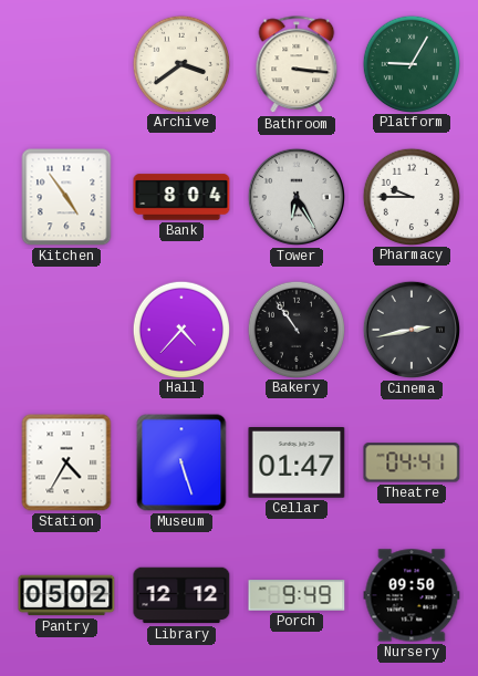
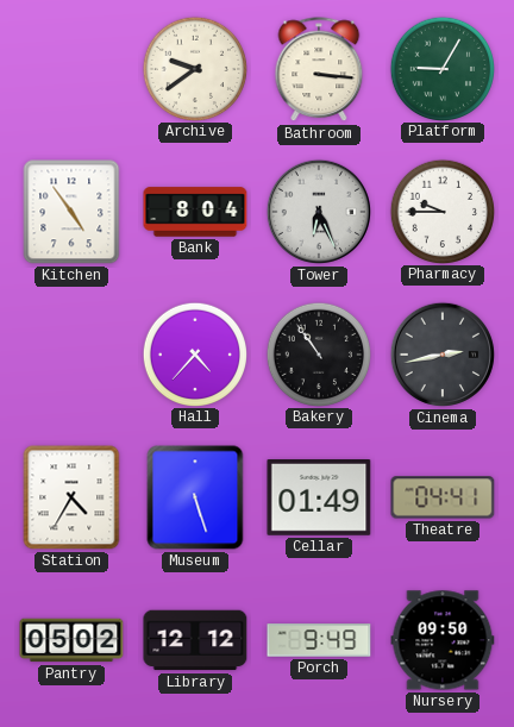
Archive: 3:39 -> 9:39 (194, 68)
Tower: 6:25 -> 6:26 (319, 212)
Cellar: 01:47 -> 01:49 (319, 499)
